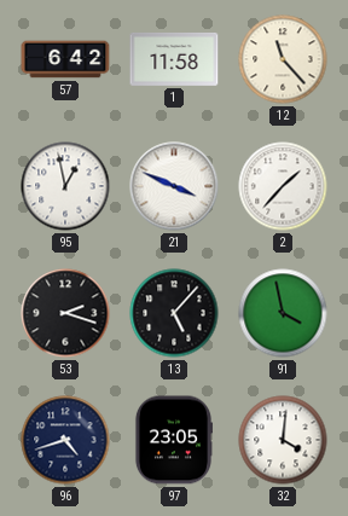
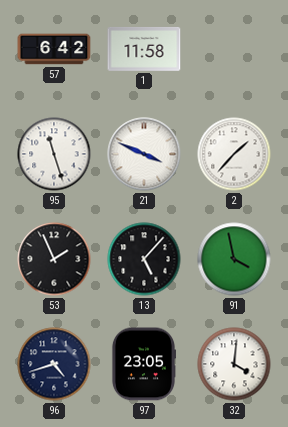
12: 11:23 -> none (283, 59)
95: 12:58 -> 11:27 (54, 154)
53: 2:18 -> 1:56 (54, 259)
